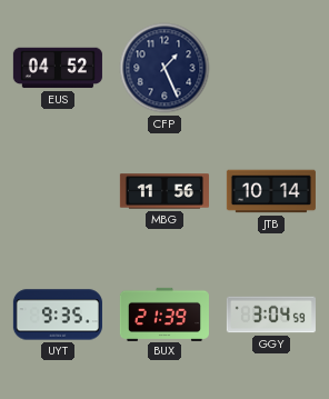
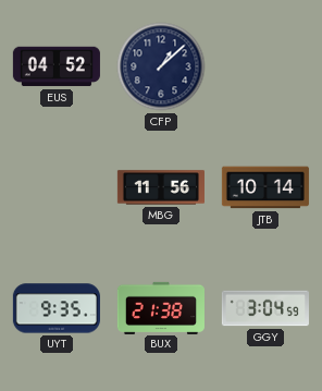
CFP: 1:26 -> 1:08 (161, 66)
BUX: 21:39 -> 21:38 (161, 307)
